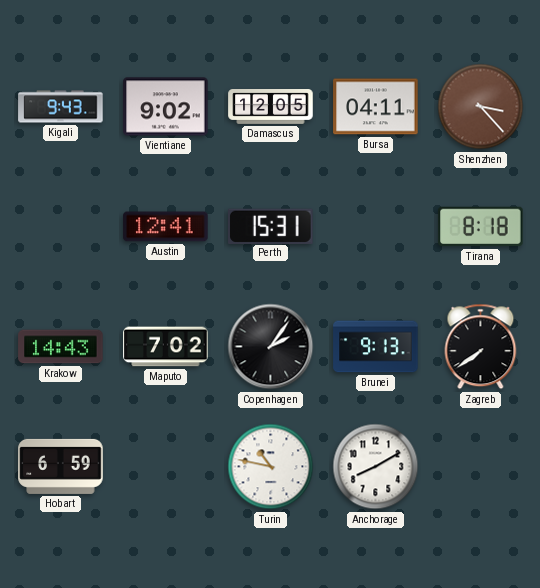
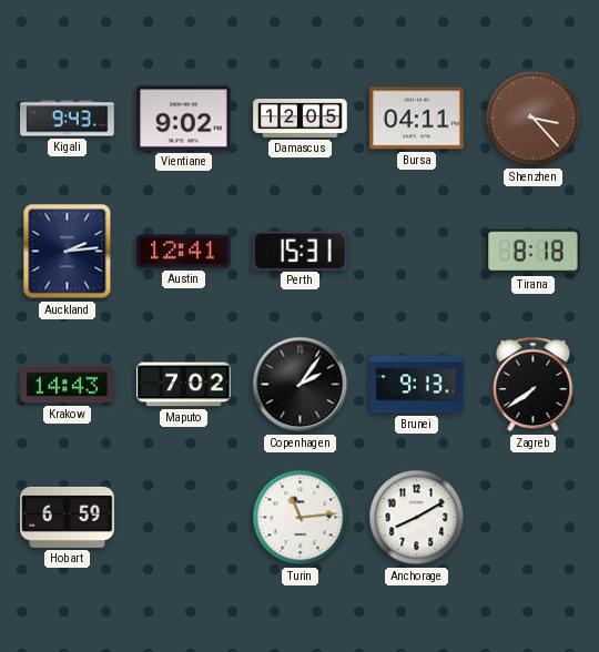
Auckland: none -> 2:14 (68, 252)
Turin: 10:47 -> 11:14 (301, 518)
